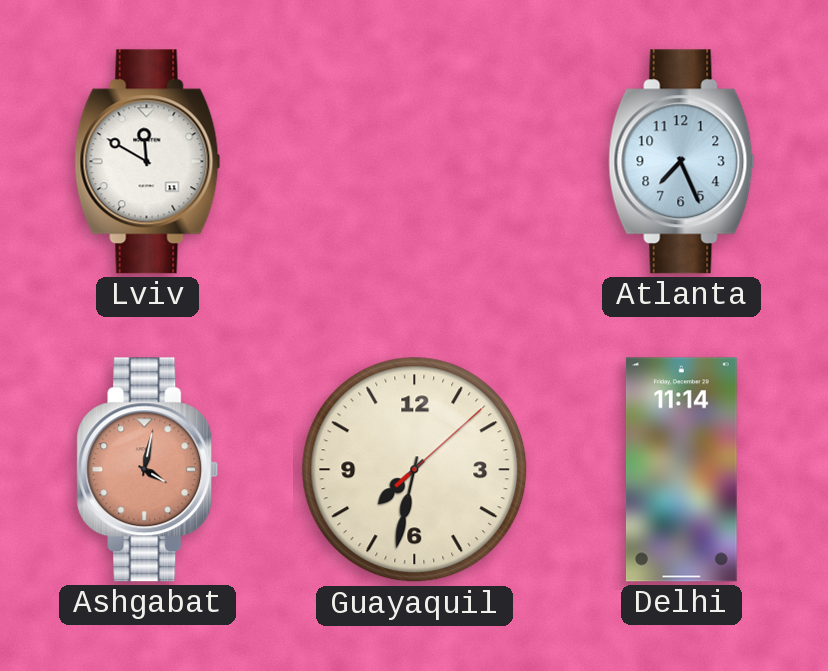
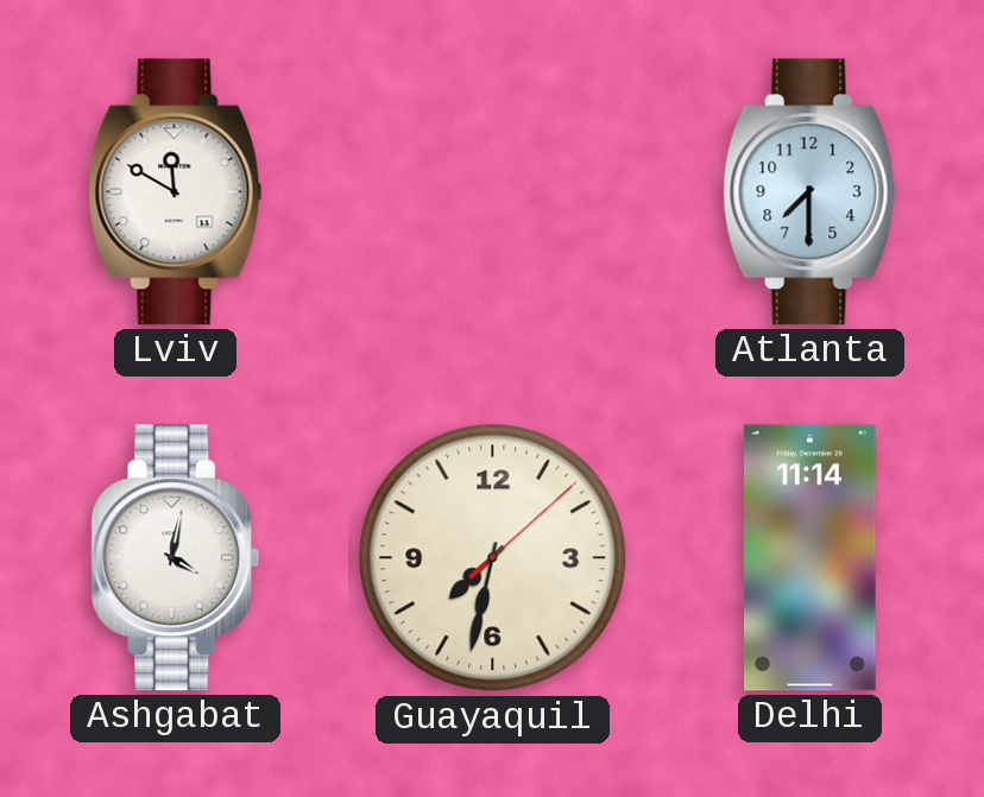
Atlanta: 7:26 -> 7:30 (810, 192)
Ashgabat dial: salmon -> white (176, 558)
